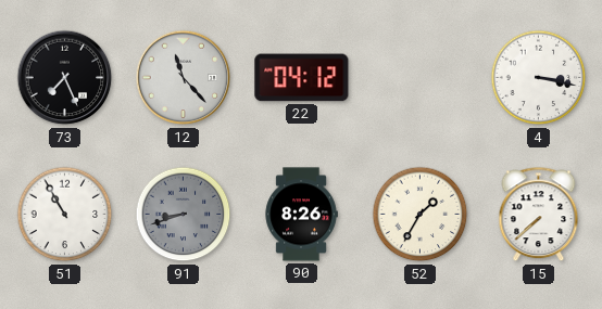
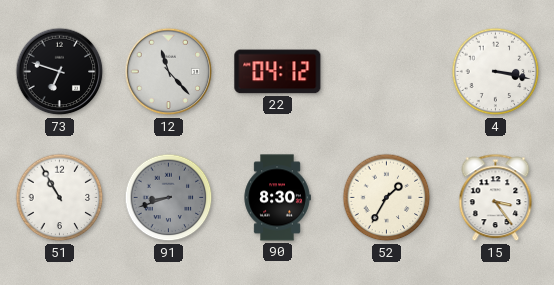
73: 7:26 -> 6:48 (60, 72)
90: 8:26 -> 8:30 (277, 198)
15: 7:38 -> 3:24 (496, 198)
